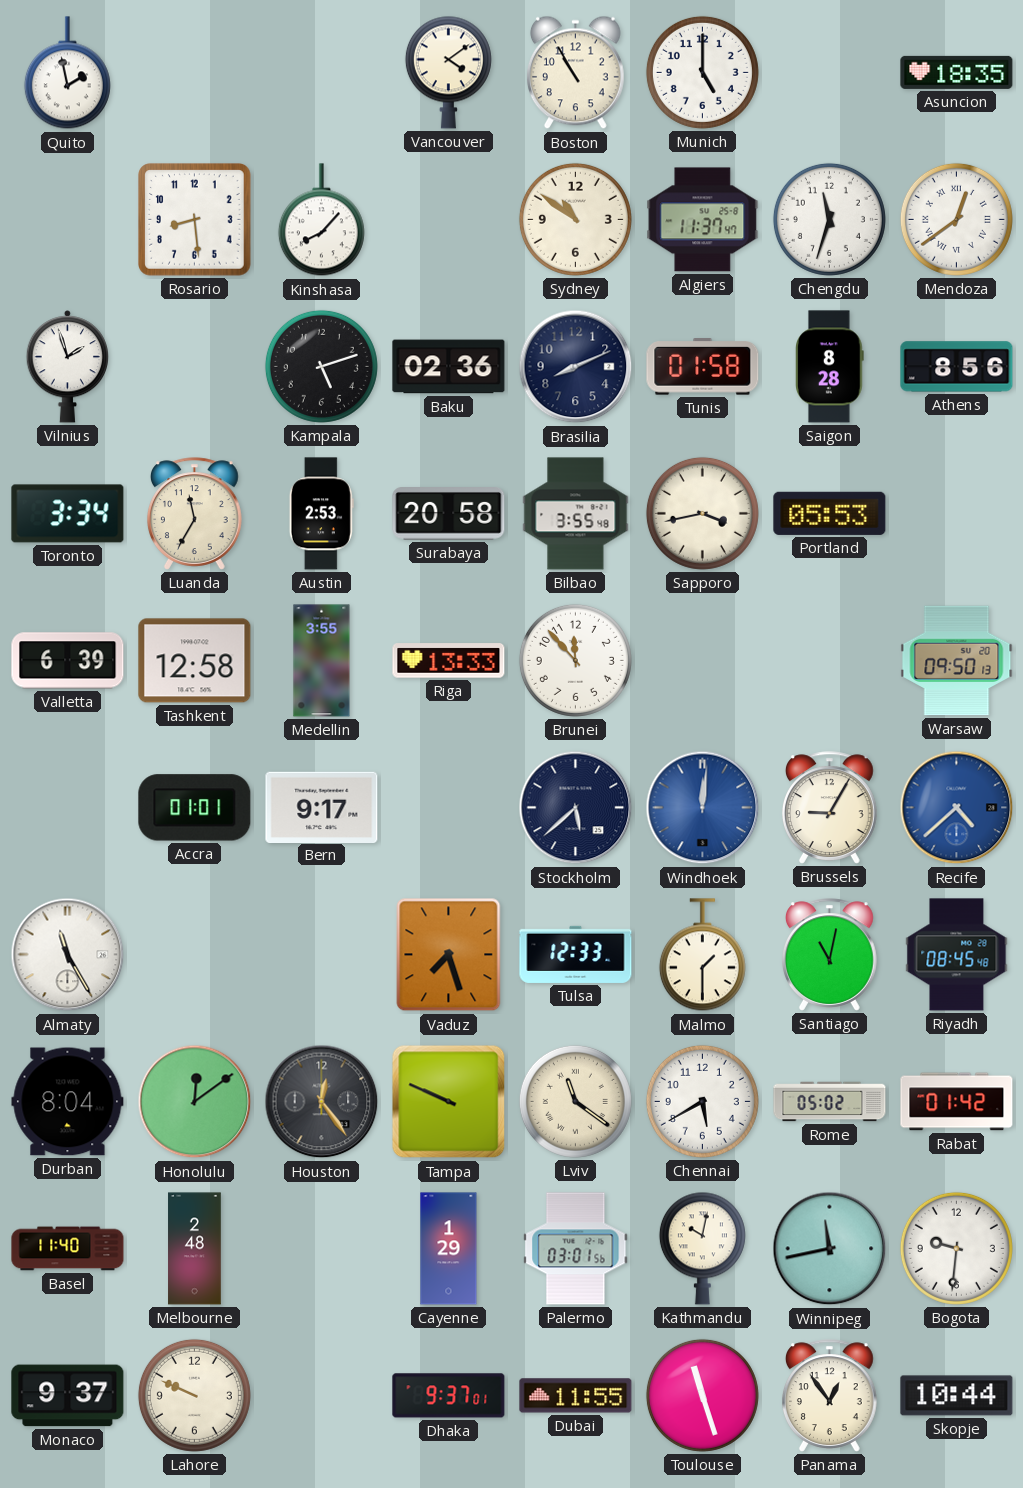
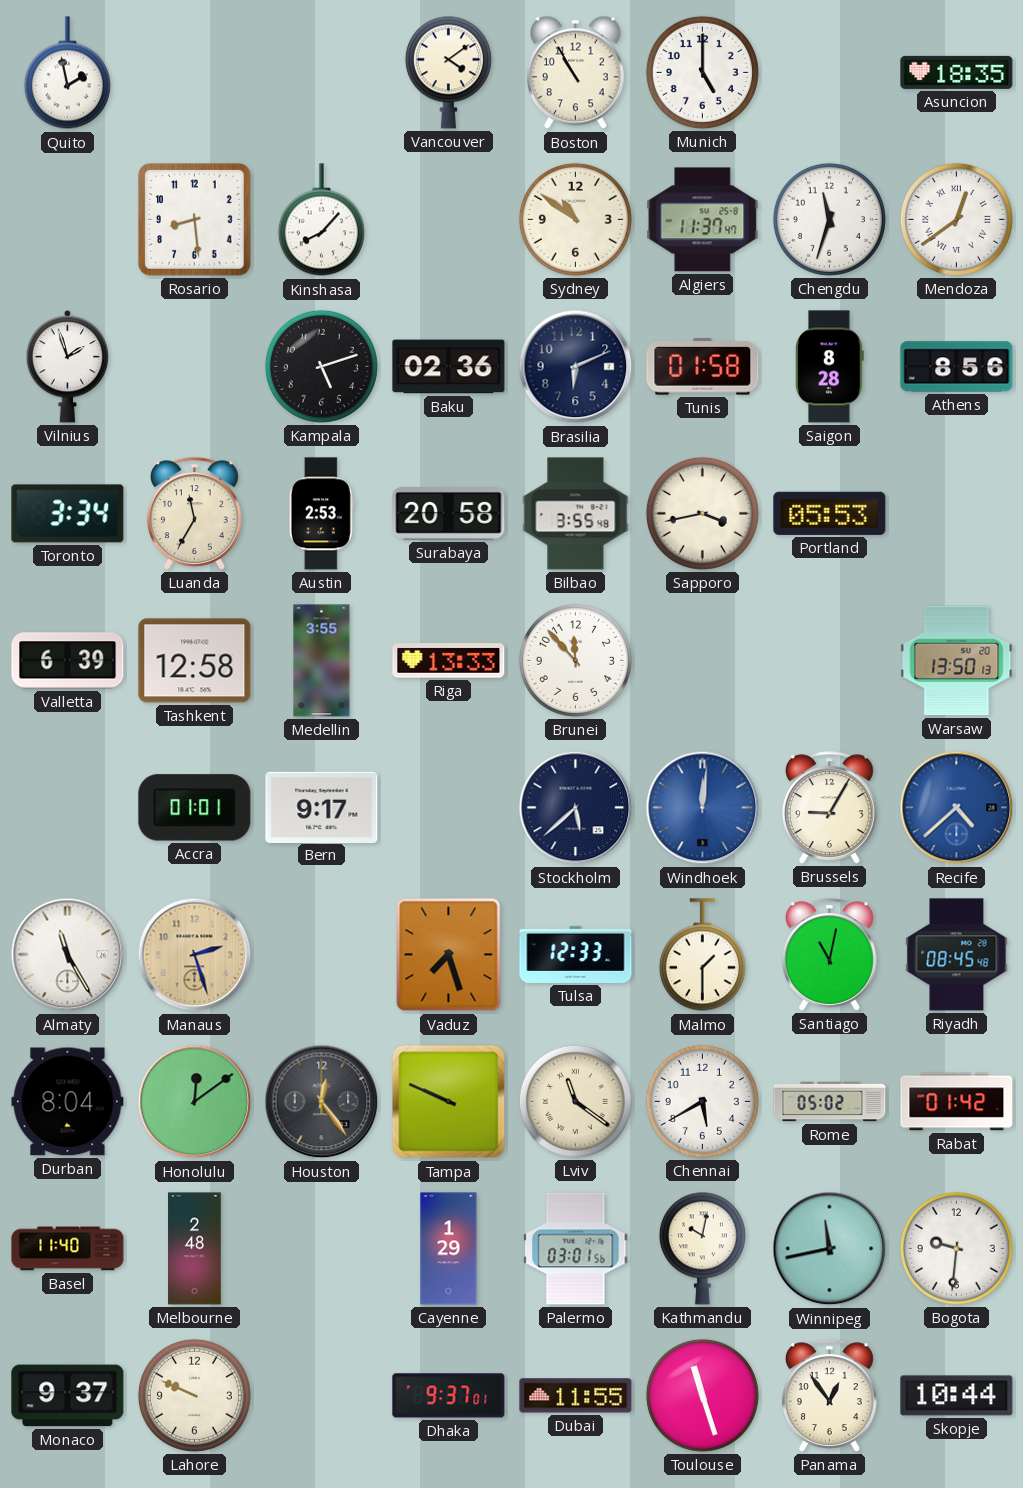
Brasilia: 8:11 -> 6:11 (576, 367)
Warsaw: 09:50 -> 13:50 (957, 661)
Manaus: none -> 2:27 (195, 955)
